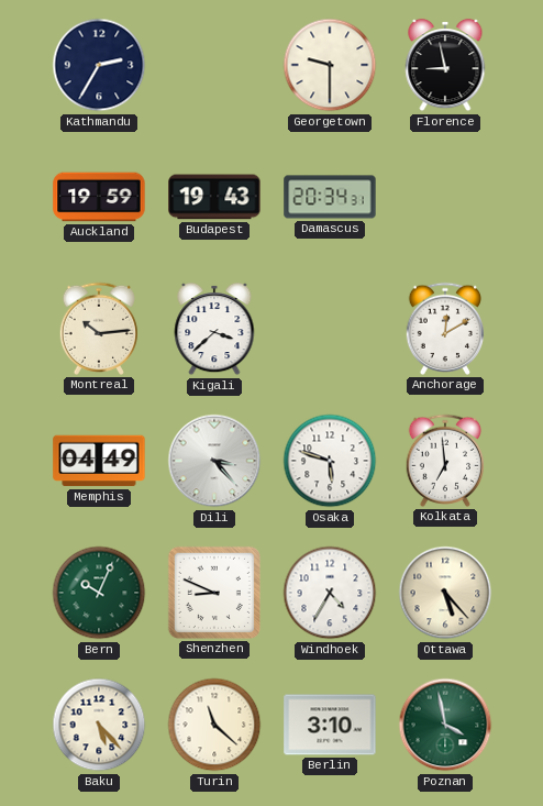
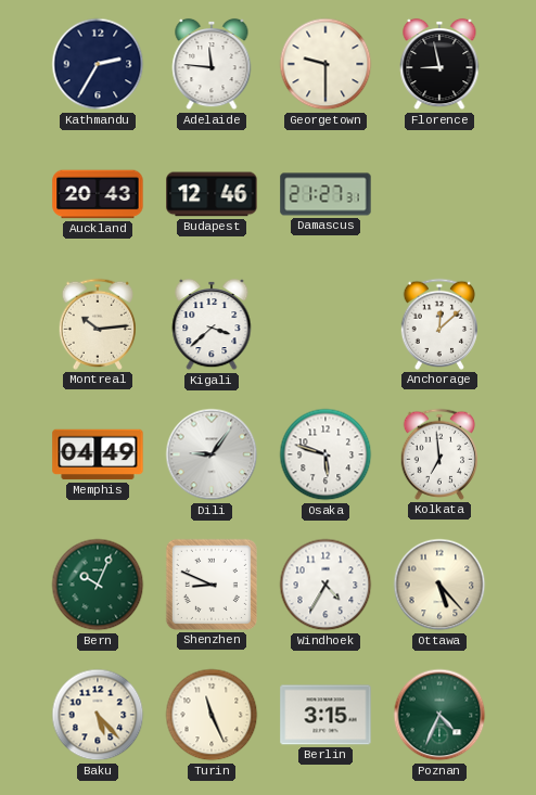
Adelaide: none -> 11:46 (212, 64)
Auckland: 19:59 -> 20:43 (98, 194)
Budapest: 19:43 -> 12:46 (212, 194)
Damascus: 20:34 -> 21:27 (326, 194)
Anchorage: 12:10 -> 12:08 (438, 324)
Dili: 3:23 -> 9:06 (212, 454)
Turin: 11:22 -> 11:26 (212, 715)
Berlin: 3:10 -> 3:15 (326, 715)
Poznan: 3:58 -> 4:34 (439, 715)
